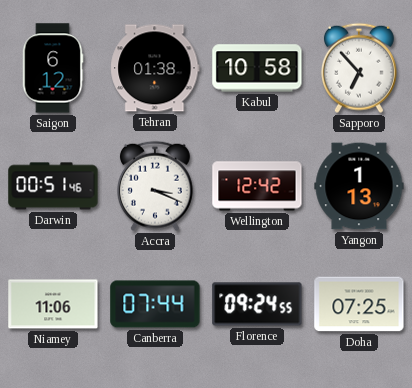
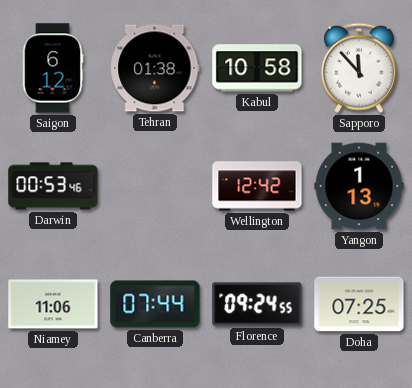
Sapporo: 6:53 -> 11:53 (359, 68)
Darwin: 00:51 -> 00:53 (53, 186)
Accra: 3:19 -> none (155, 186)
